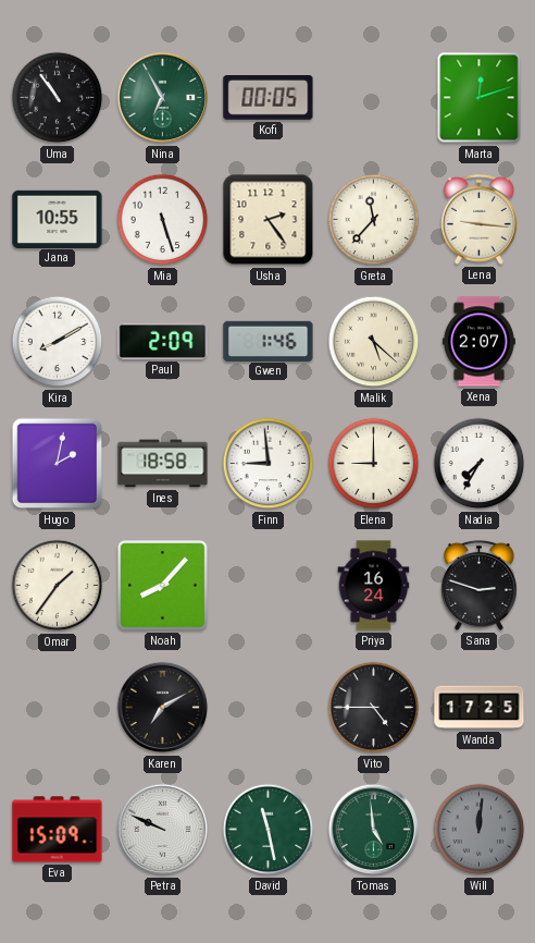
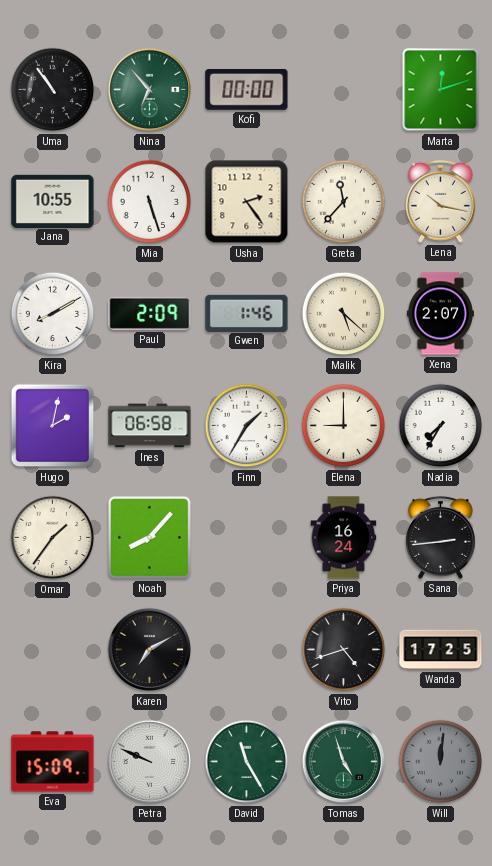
Nina: 6:55 -> 6:53 (150, 90)
Kofi: 00:05 -> 00:00 (247, 90)
Lena: 9:16 -> 10:17 (441, 201)
Ines: 18:58 -> 06:58 (150, 426)
Finn: 8:59 -> 1:35 (247, 426)
Sana: 2:48 -> 2:44 (441, 537)
Vito: 4:45 -> 4:42 (344, 650)
David: 11:28 -> 11:25 (247, 762)
Tomas: 4:59 -> 4:57 (344, 762)
